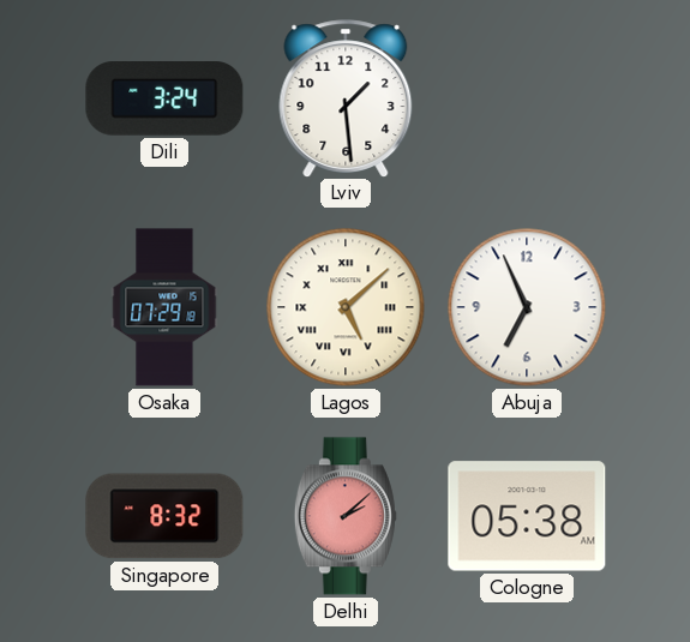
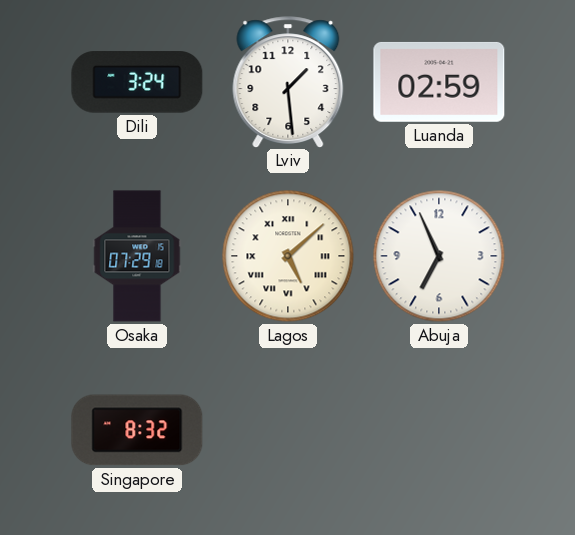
Luanda: none -> 02:59 (439, 82)
Delhi: 2:08 -> none (346, 516)
Cologne: 05:38 -> none (527, 516)
